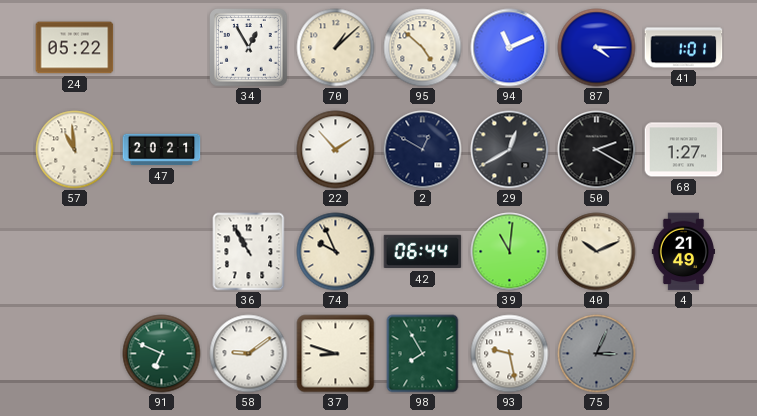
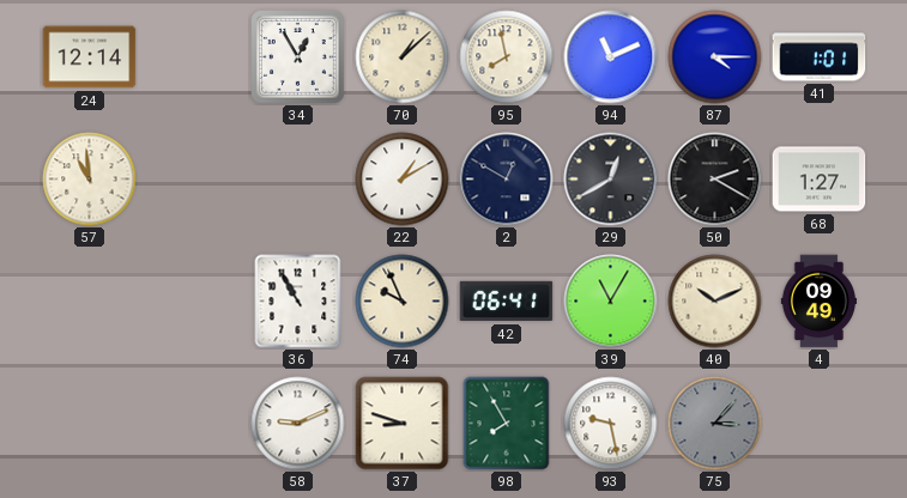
24: 05:22 -> 12:14 (90, 57)
95: 4:52 -> 7:58 (507, 57)
47: 20:21 -> none (162, 150)
22: 1:53 -> 1:10 (403, 180)
42: 06:44 -> 06:41 (507, 302)
39: 11:01 -> 11:05 (611, 302)
4: 21:49 -> 09:49 (818, 302)
91: 6:49 -> none (162, 354)
58: 9:09 -> 9:11 (298, 424)
75: 3:04 -> 3:07 (715, 424)
